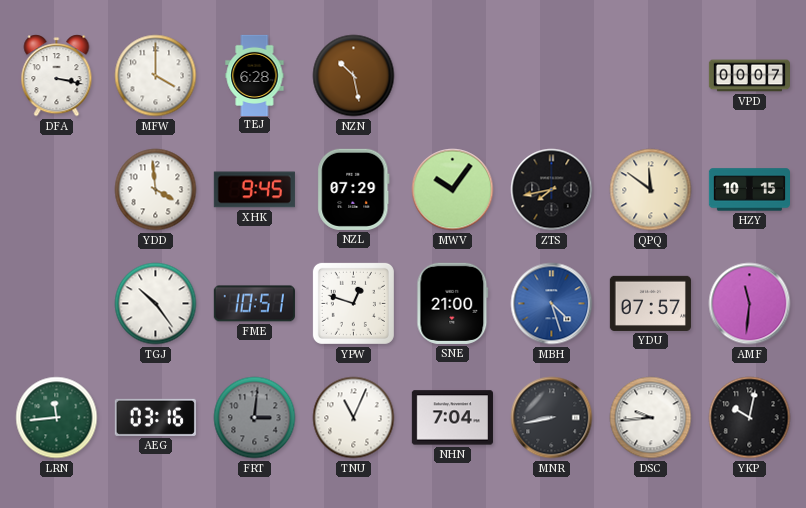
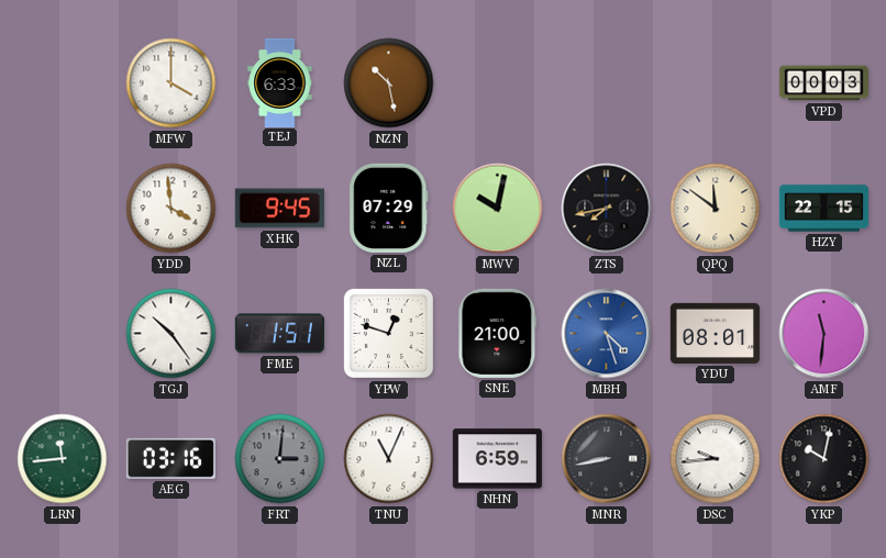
DFA: 3:17 -> none (57, 76)
TEJ: 6:28 -> 6:33 (280, 82)
VPD: 00:07 -> 00:03 (823, 83)
MWV: 10:06 -> 10:02 (498, 209)
HZY: 10:15 -> 22:15 (823, 209)
FME: 10:51 -> 1:51 (279, 334)
YDU: 07:57 -> 08:01 (715, 333)
NHN: 7:04 -> 6:59 (497, 459)
